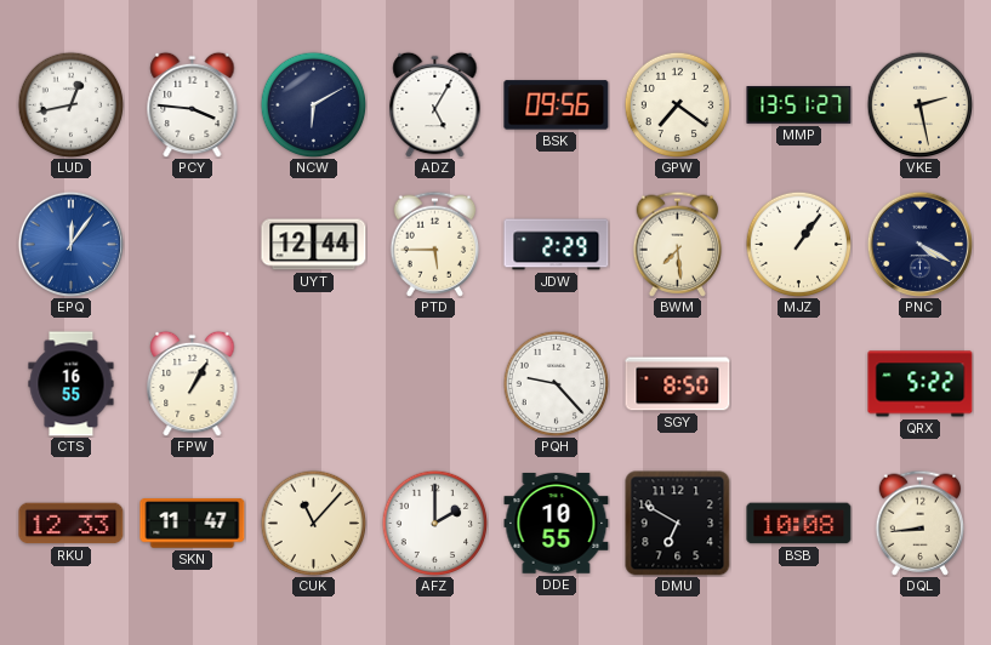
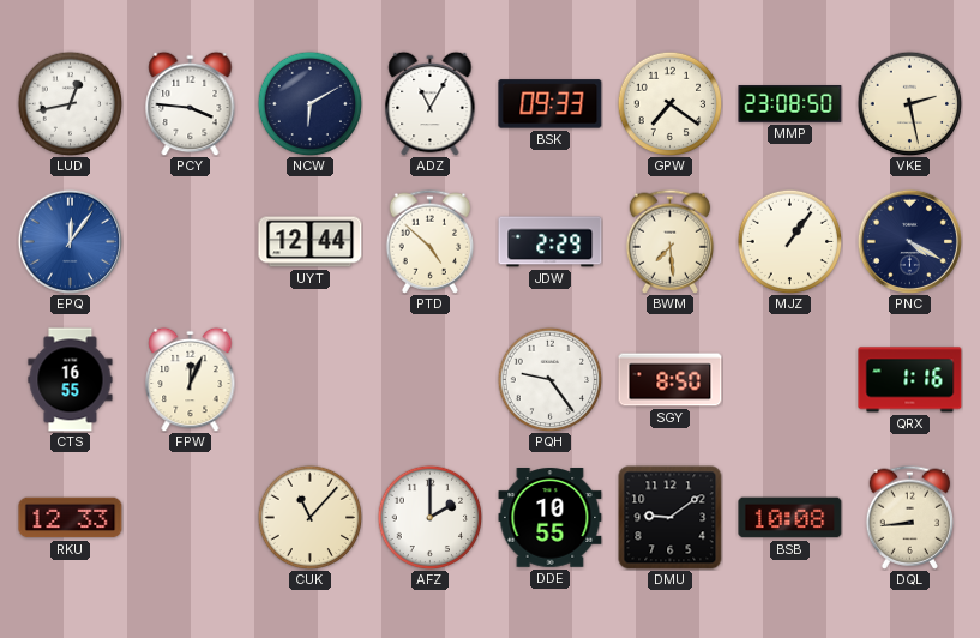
ADZ: 5:05 -> 11:05 (431, 103)
BSK: 09:56 -> 09:33 (551, 104)
MMP: 13:51 -> 23:08 (790, 104)
PTD: 5:45 -> 4:52 (431, 241)
FPW: 1:05 -> 12:04 (191, 379)
PQH: 9:23 -> 9:24 (549, 379)
QRX: 5:22 -> 1:16 (910, 380)
SKN: 11:47 -> none (193, 524)
DMU: 6:50 -> 9:09 (671, 518)
